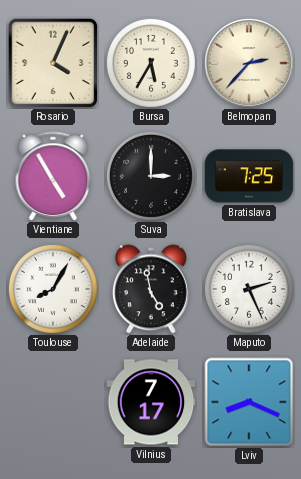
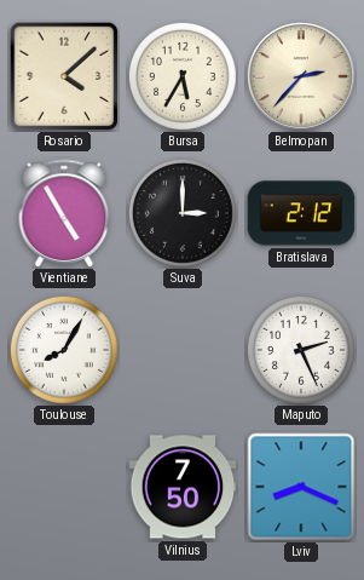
Rosario: 4:04 -> 4:08 (64, 76)
Bratislava: 7:25 -> 2:12 (301, 213)
Adelaide: 4:58 -> none (151, 289)
Vilnius: 7:17 -> 7:50 (183, 487)
